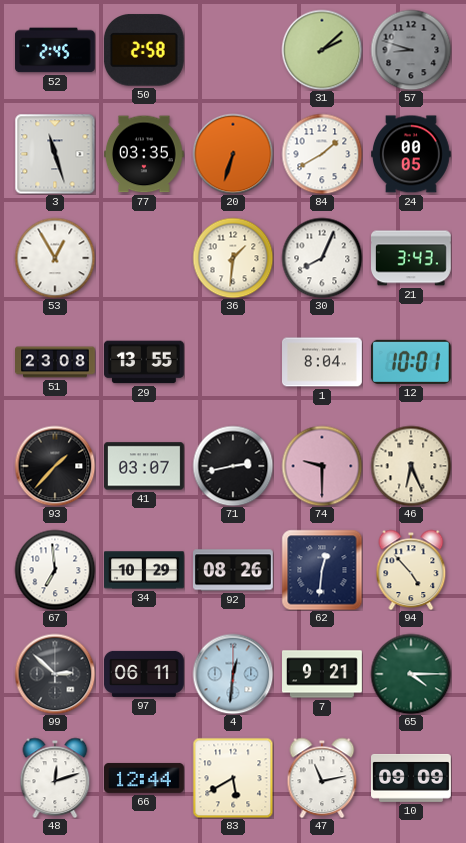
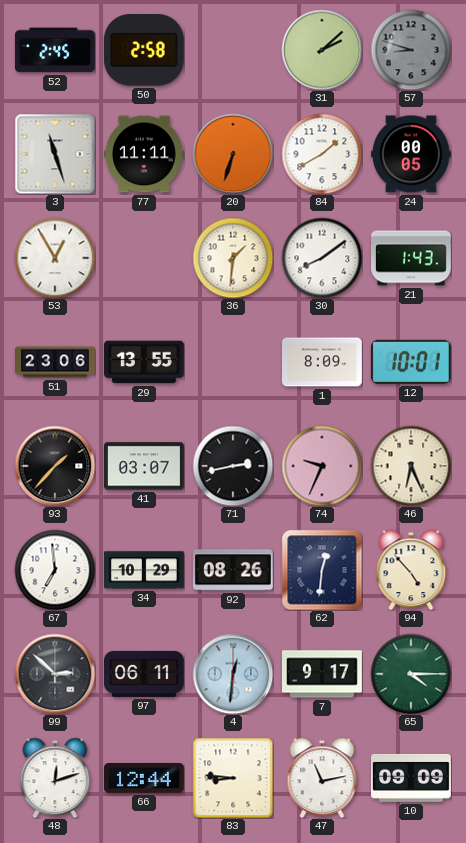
77: 03:35 -> 11:11 (144, 154)
30: 8:04 -> 8:09 (322, 258)
21: 3:43 -> 1:43 (412, 258)
51: 23:08 -> 23:06 (56, 362)
1: 8:04 -> 8:09 (323, 362)
74: 9:30 -> 9:34 (322, 466)
7: 9:21 -> 9:17 (323, 674)
83: 5:40 -> 8:46 (233, 778)
